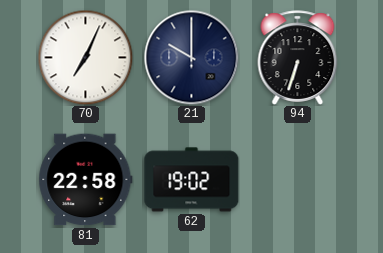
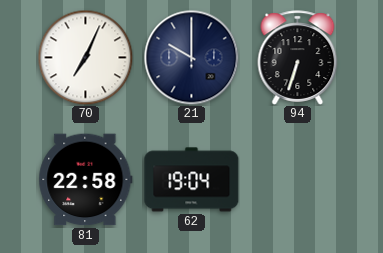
62: 19:02 -> 19:04 (192, 180)
